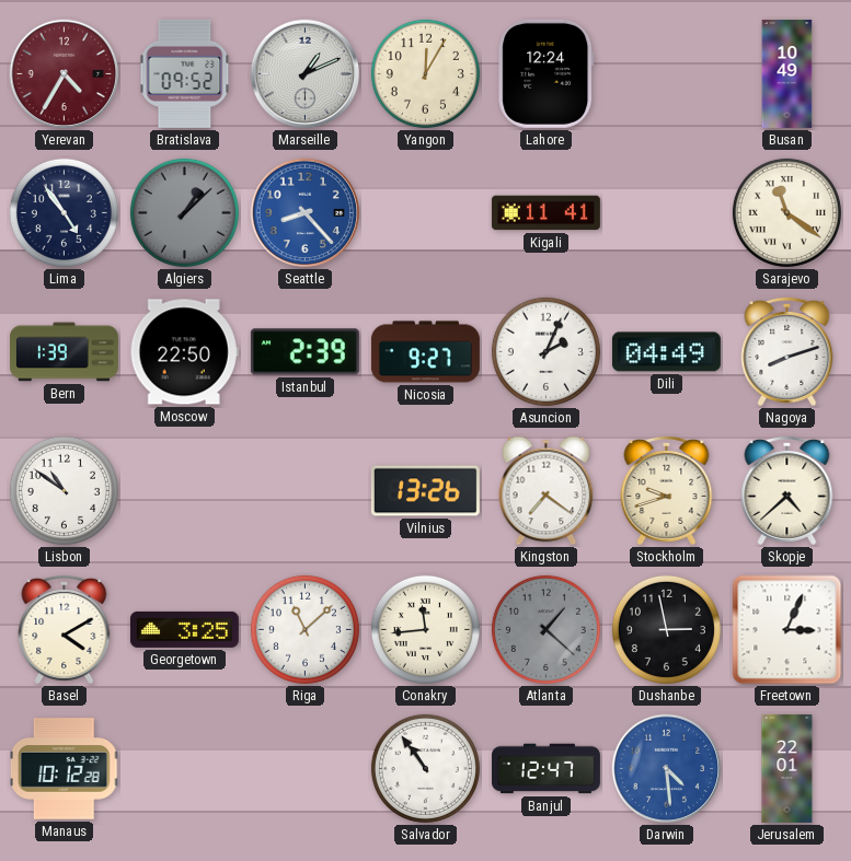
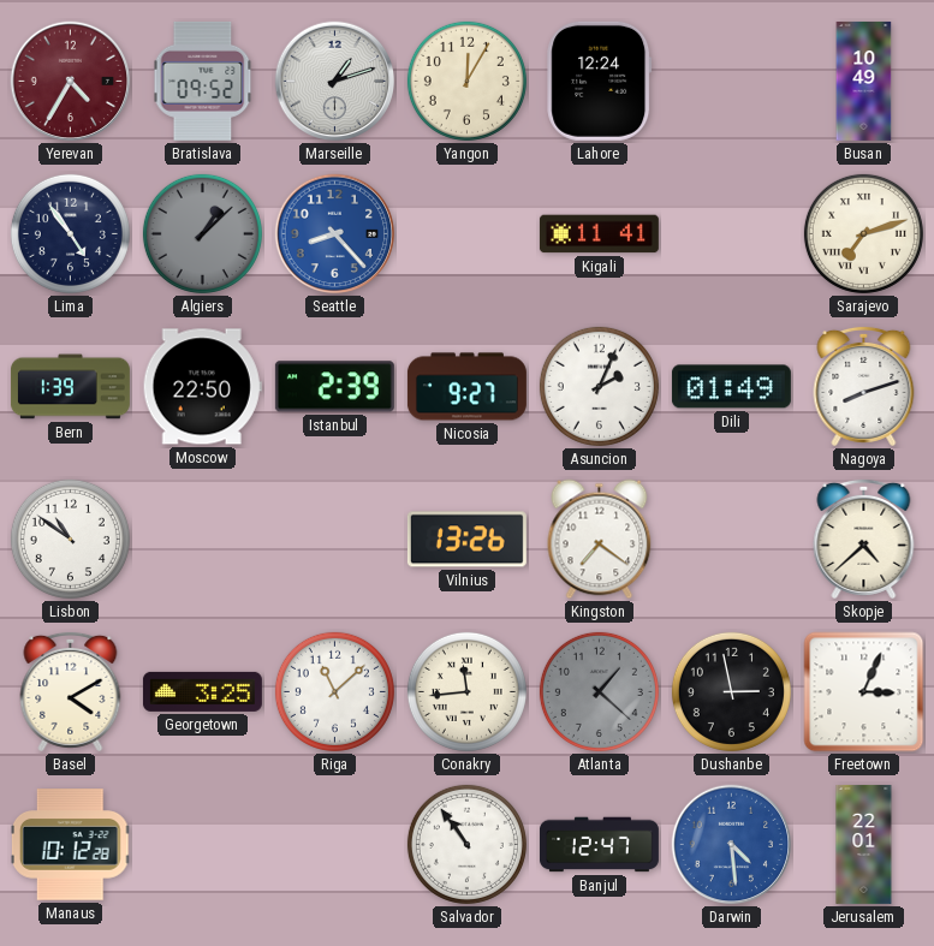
Marseille: 1:11 -> 1:12 (335, 82)
Sarajevo: 11:21 -> 7:12 (863, 233)
Dili: 04:49 -> 01:49 (731, 387)
Stockholm: 9:42 -> none (667, 490)
